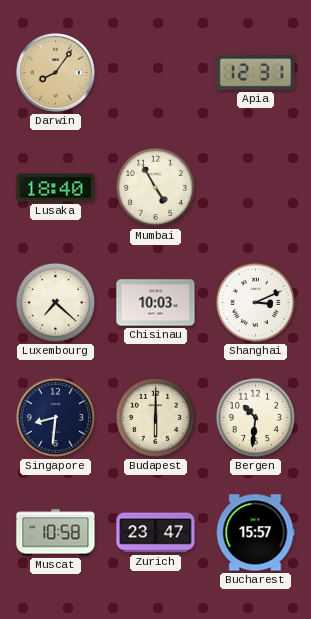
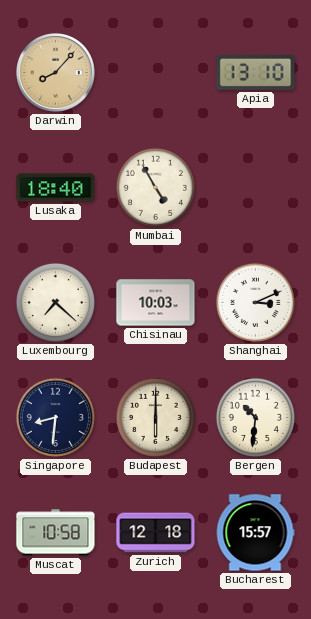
Darwin: 8:06 -> 8:07 (56, 73)
Apia: 12:31 -> 13:10 (256, 72)
Zurich: 23:47 -> 12:18 (156, 533)
